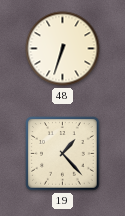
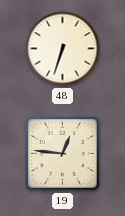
19: 1:23 -> 12:46 (63, 154)
